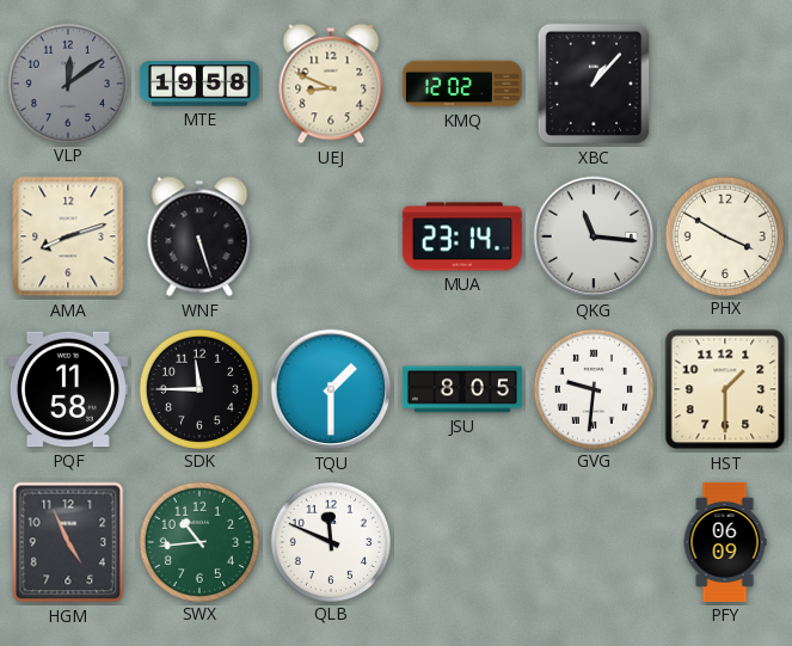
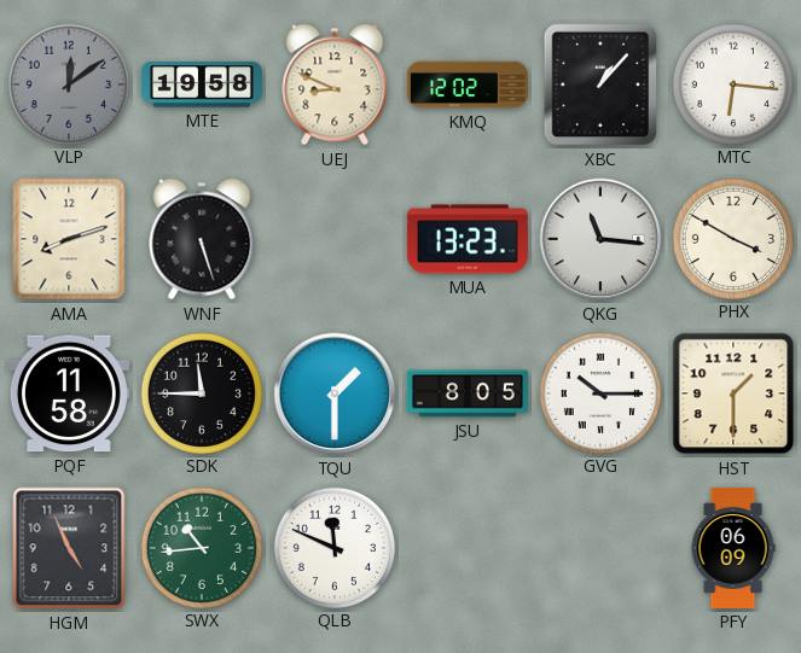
MTC: none -> 6:16 (732, 83)
MUA: 23:14 -> 13:23 (468, 239)
GVG: 9:31 -> 10:15 (599, 392)
